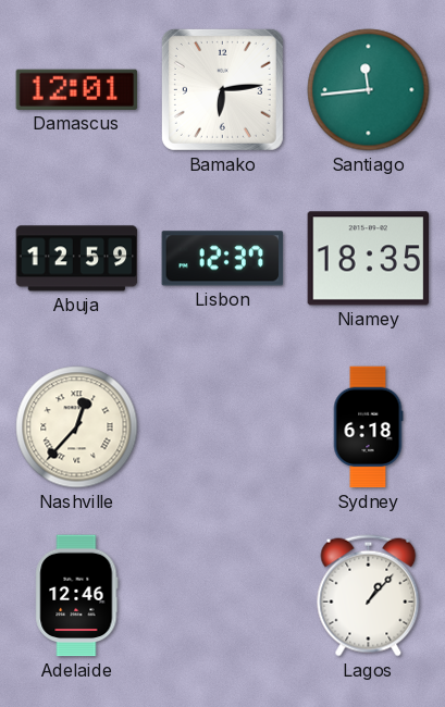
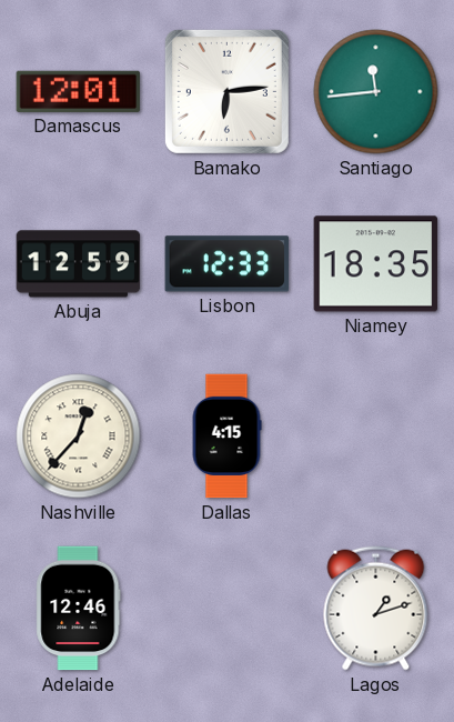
Lisbon: 12:37 -> 12:33 (228, 264)
Dallas: none -> 4:15 (226, 437)
Sydney: 6:18 -> none (368, 427)
Lagos: 1:07 -> 1:12 (376, 609)
